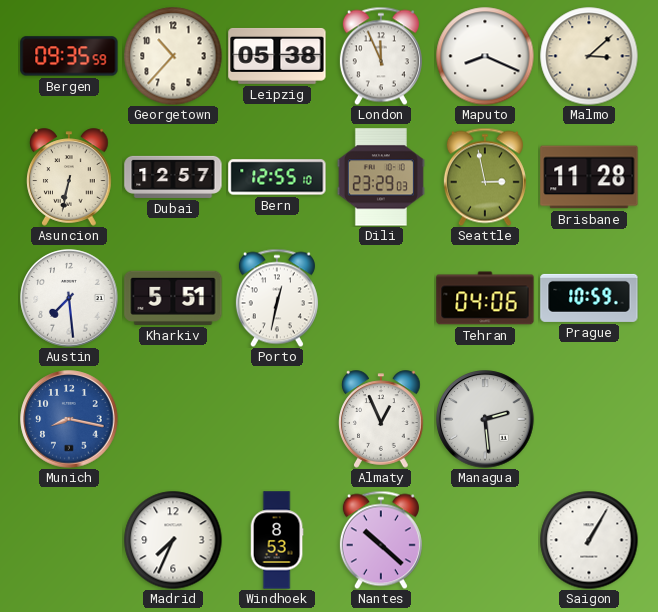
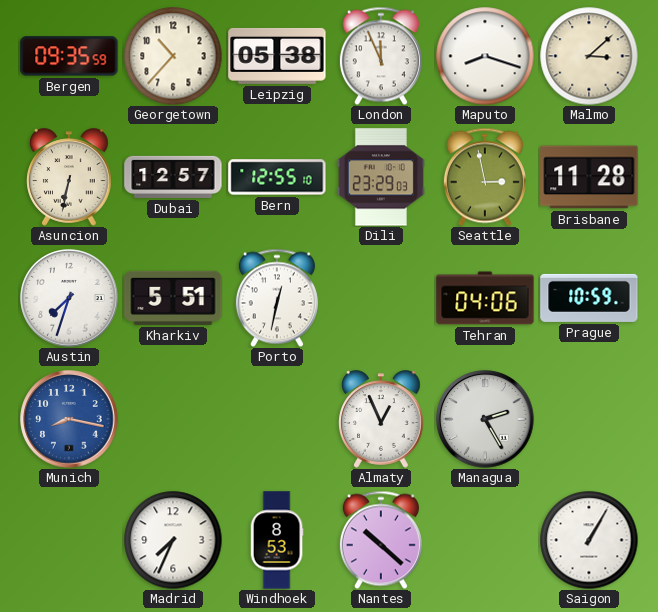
Maputo: 8:19 -> 8:18 (485, 56)
Austin: 7:29 -> 7:33 (69, 298)
Managua: 2:29 -> 2:25 (485, 419)
